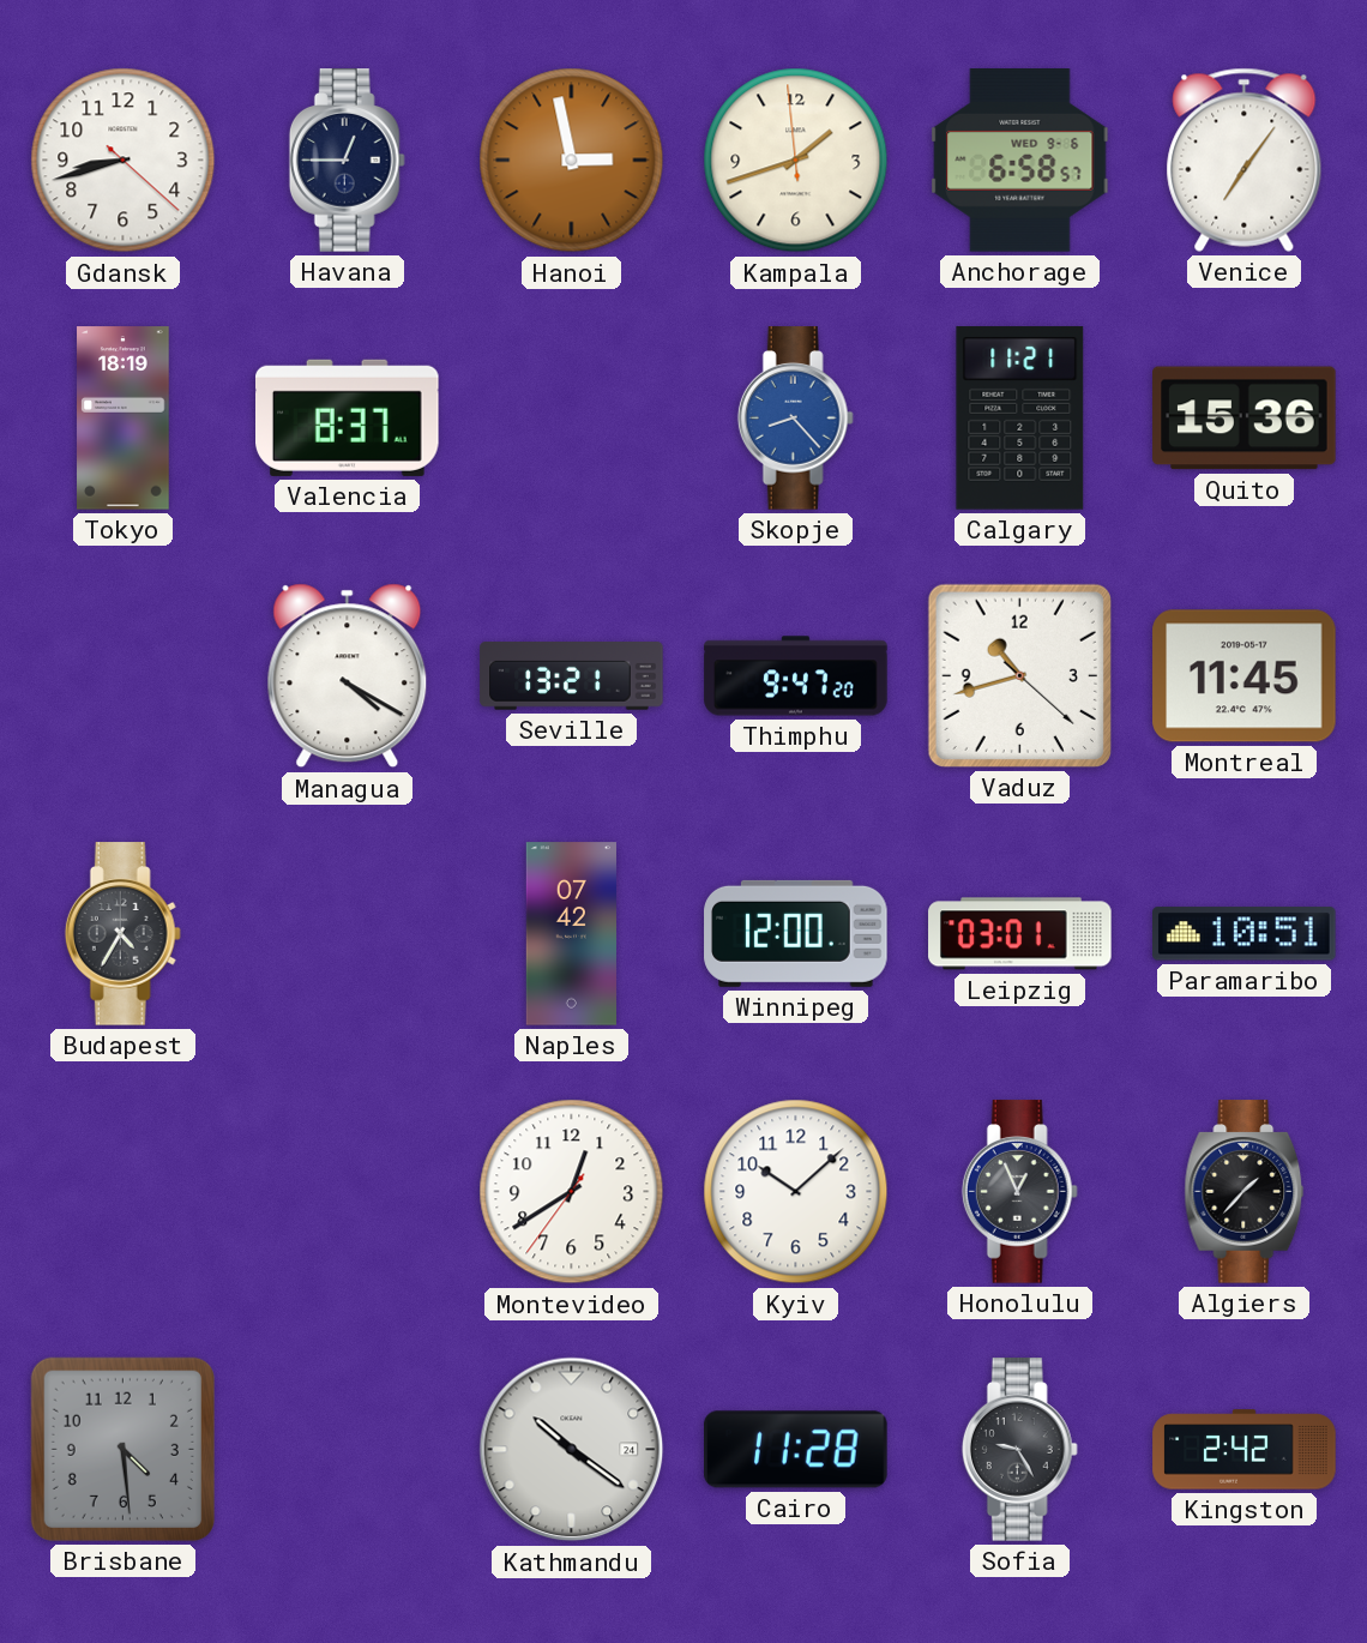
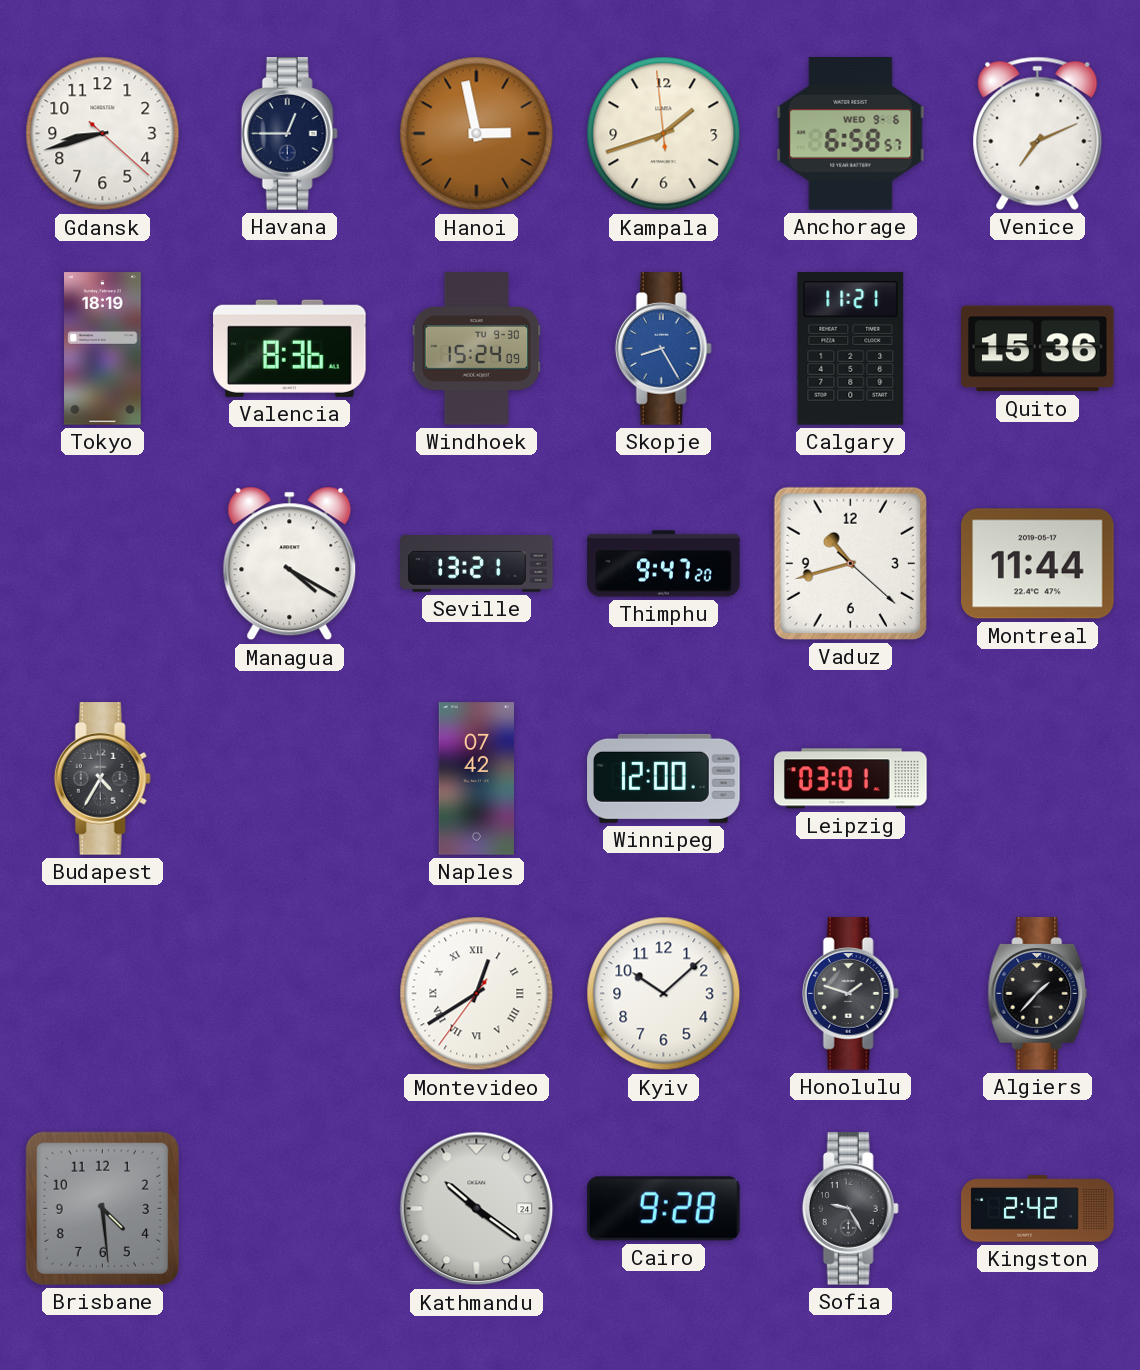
Venice: 7:06 -> 7:11 (1038, 133)
Valencia: 8:37 -> 8:36 (290, 348)
Windhoek: none -> 15:24 (477, 349)
Skopje: 8:23 -> 8:25 (663, 349)
Montreal: 11:45 -> 11:44 (1038, 564)
Paramaribo: 10:51 -> none (1245, 934)
Montevideo numerals: Arabic -> Roman (477, 994)
Honolulu: 12:56 -> 1:48 (850, 994)
Cairo: 11:28 -> 9:28 (664, 1209)
